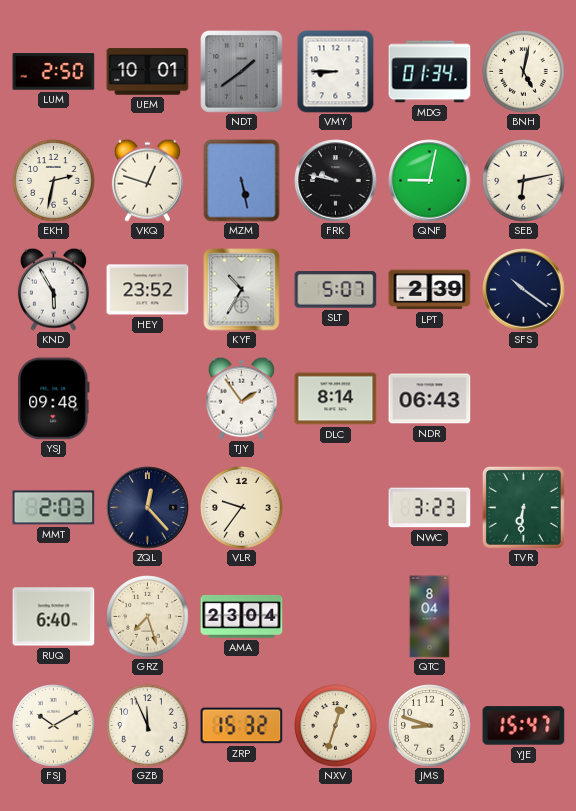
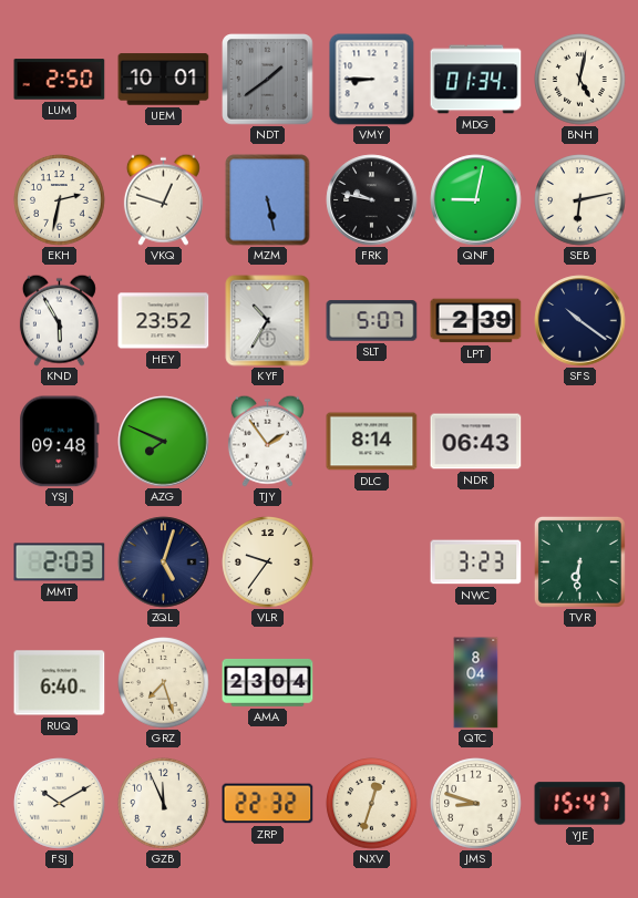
AZG: none -> 7:49 (164, 442)
ZQL: 12:23 -> 5:03 (164, 562)
ZRP: 15:32 -> 22:32 (268, 804)
